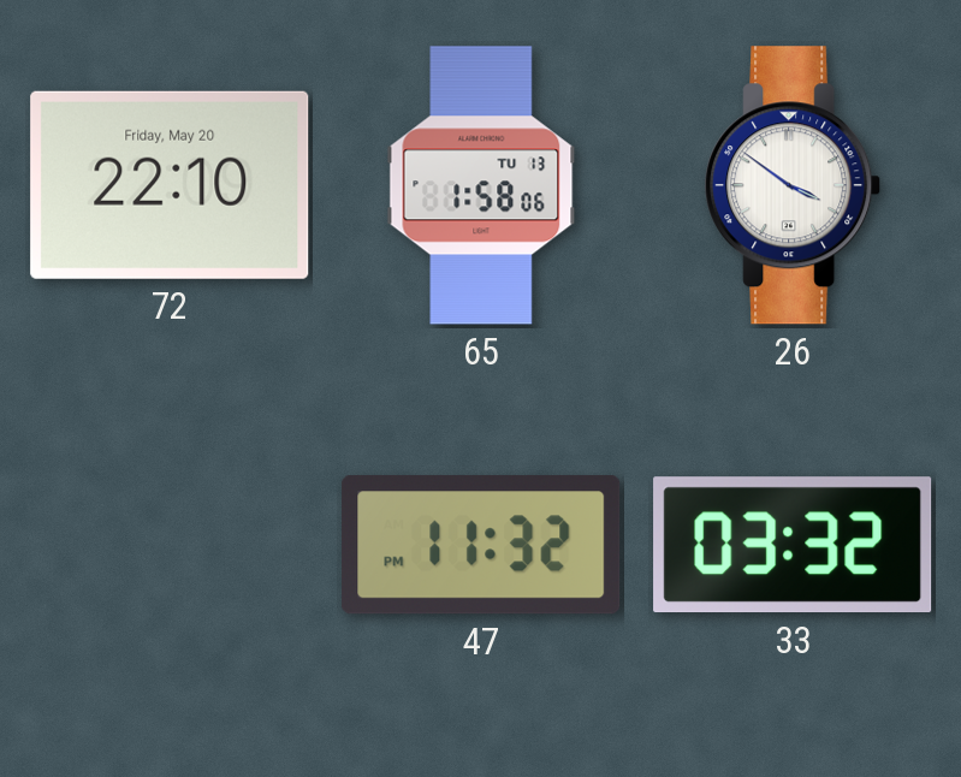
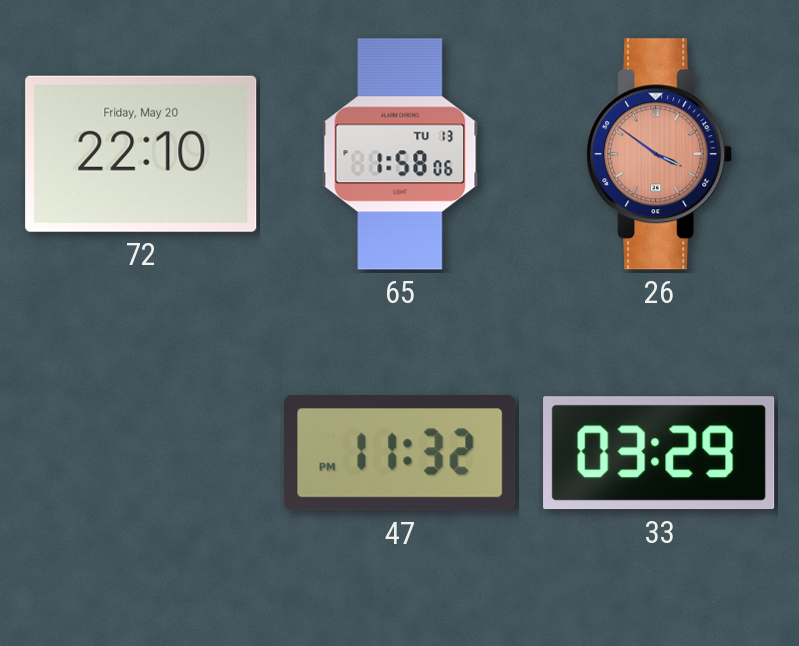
26 dial: white -> salmon (660, 154)
33: 03:32 -> 03:29 (659, 453)
